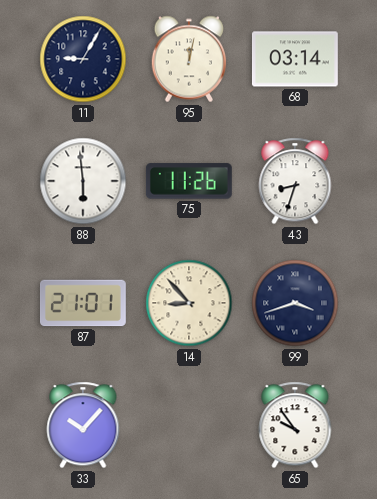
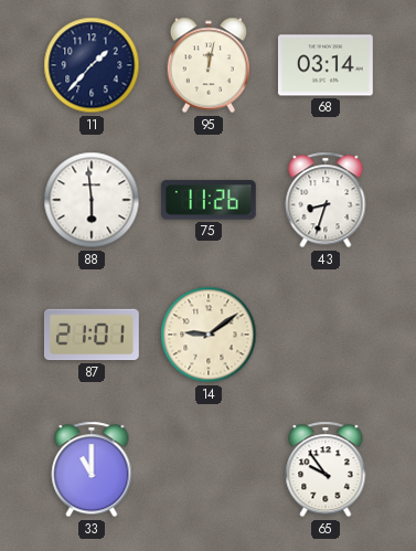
11: 9:05 -> 1:37 (92, 65)
14: 8:53 -> 9:09 (209, 335)
99: 3:42 -> none (295, 303)
33: 10:07 -> 11:00 (92, 469)
